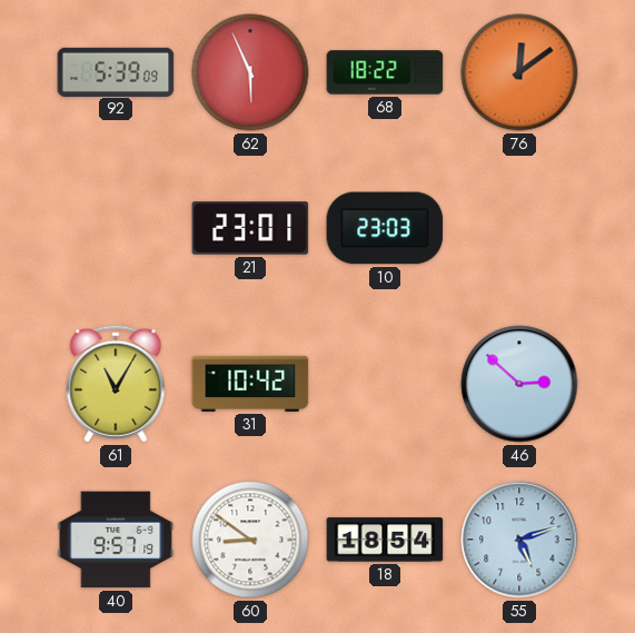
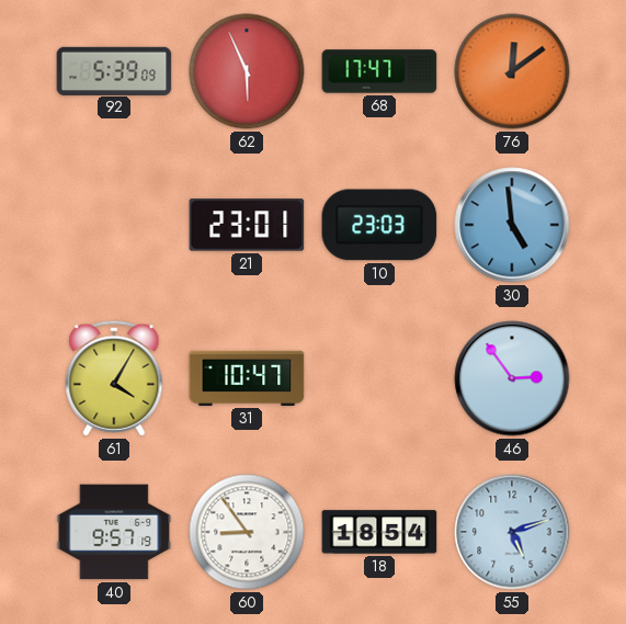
68: 18:22 -> 17:47 (379, 71)
30: none -> 4:59 (512, 225)
61: 11:05 -> 4:05 (114, 378)
31: 10:42 -> 10:47 (247, 378)
46: 2:52 -> 2:54 (512, 378)
60: 8:51 -> 8:54 (247, 532)
